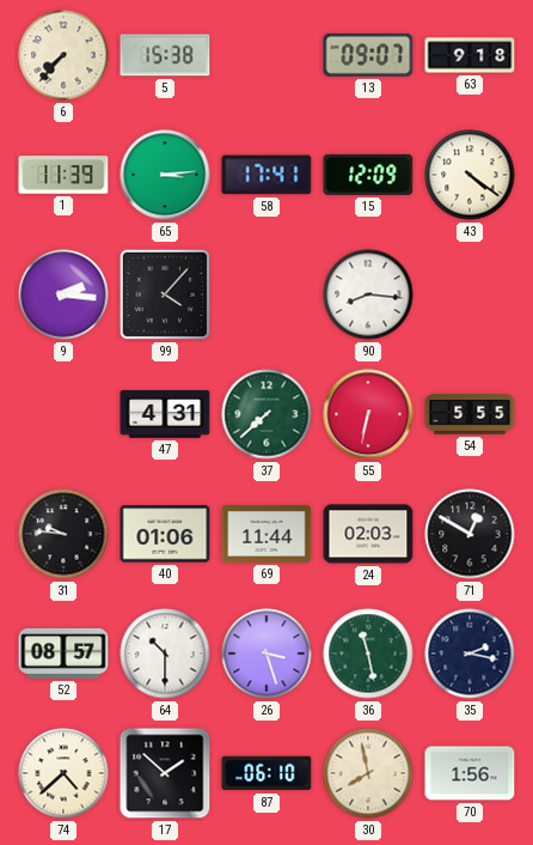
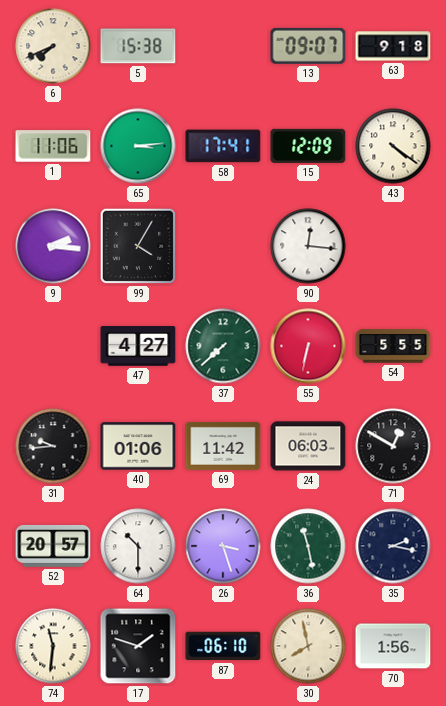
6: 7:37 -> 7:41 (53, 46)
1: 11:39 -> 11:06 (53, 146)
99: 4:07 -> 4:05 (138, 246)
90: 8:16 -> 12:16 (308, 246)
47: 4:31 -> 4:27 (138, 346)
31: 9:46 -> 9:44 (53, 446)
69: 11:44 -> 11:42 (223, 446)
24: 02:03 -> 06:03 (308, 446)
52: 08:57 -> 20:57 (53, 546)
74: 4:38 -> 11:31 (53, 646)
17: 1:52 -> 1:48 (138, 646)
